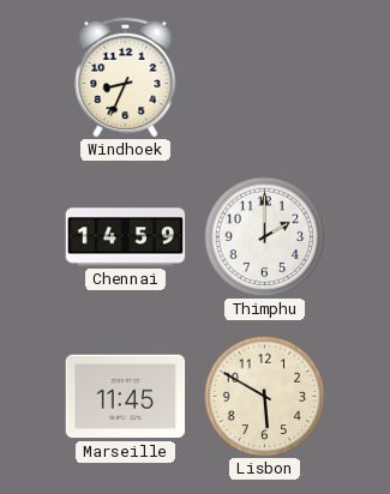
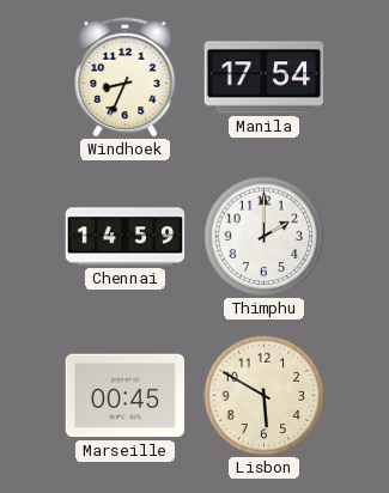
Manila: none -> 17:54 (265, 78)
Marseille: 11:45 -> 00:45 (126, 396)
